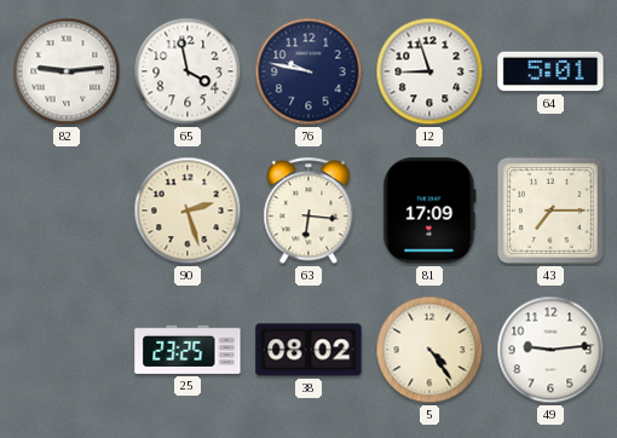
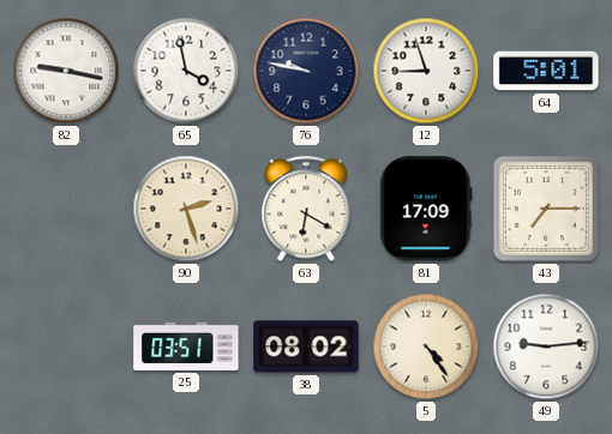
82: 9:14 -> 9:17 (66, 71)
63: 6:16 -> 6:20 (306, 210)
25: 23:25 -> 03:51 (186, 346)
